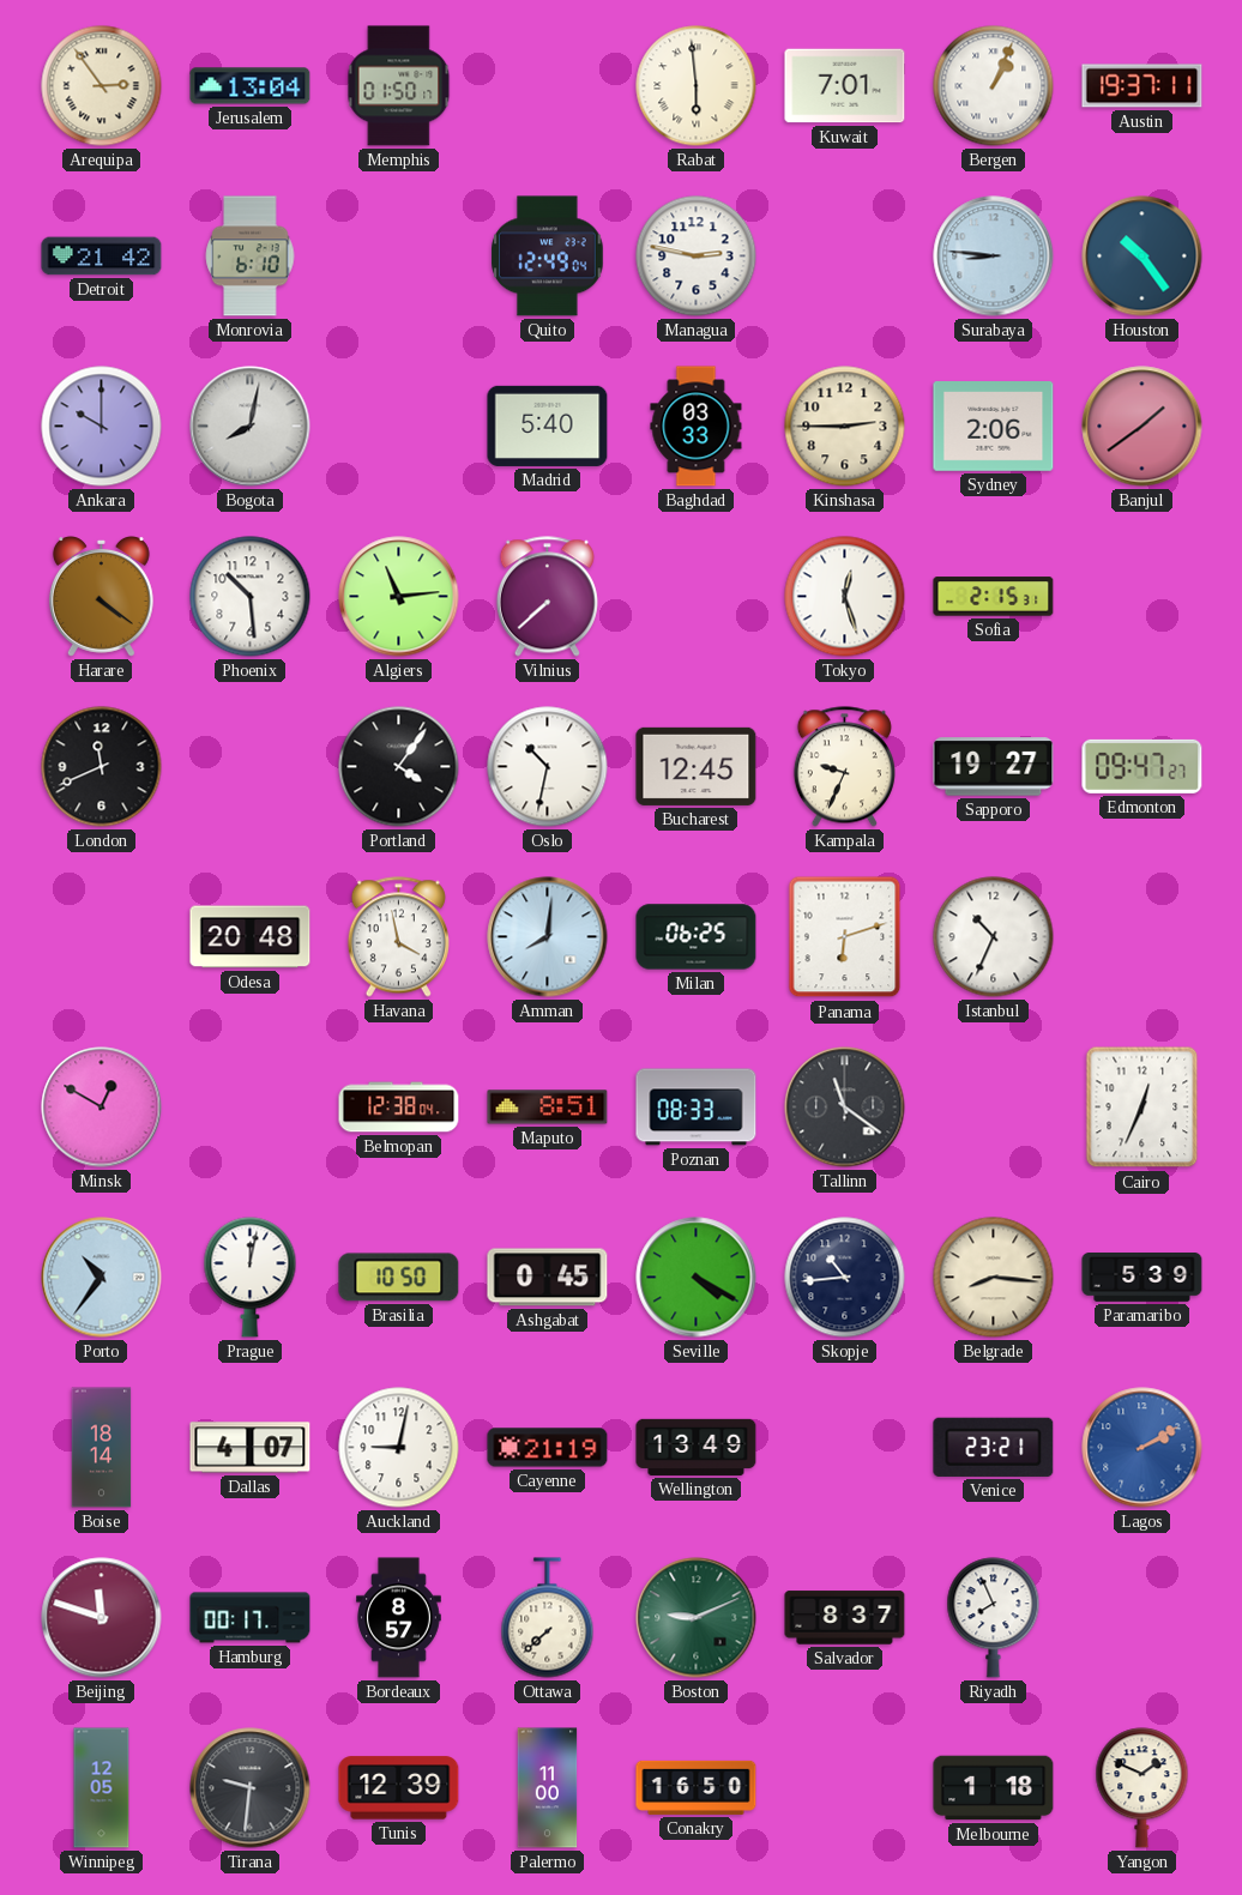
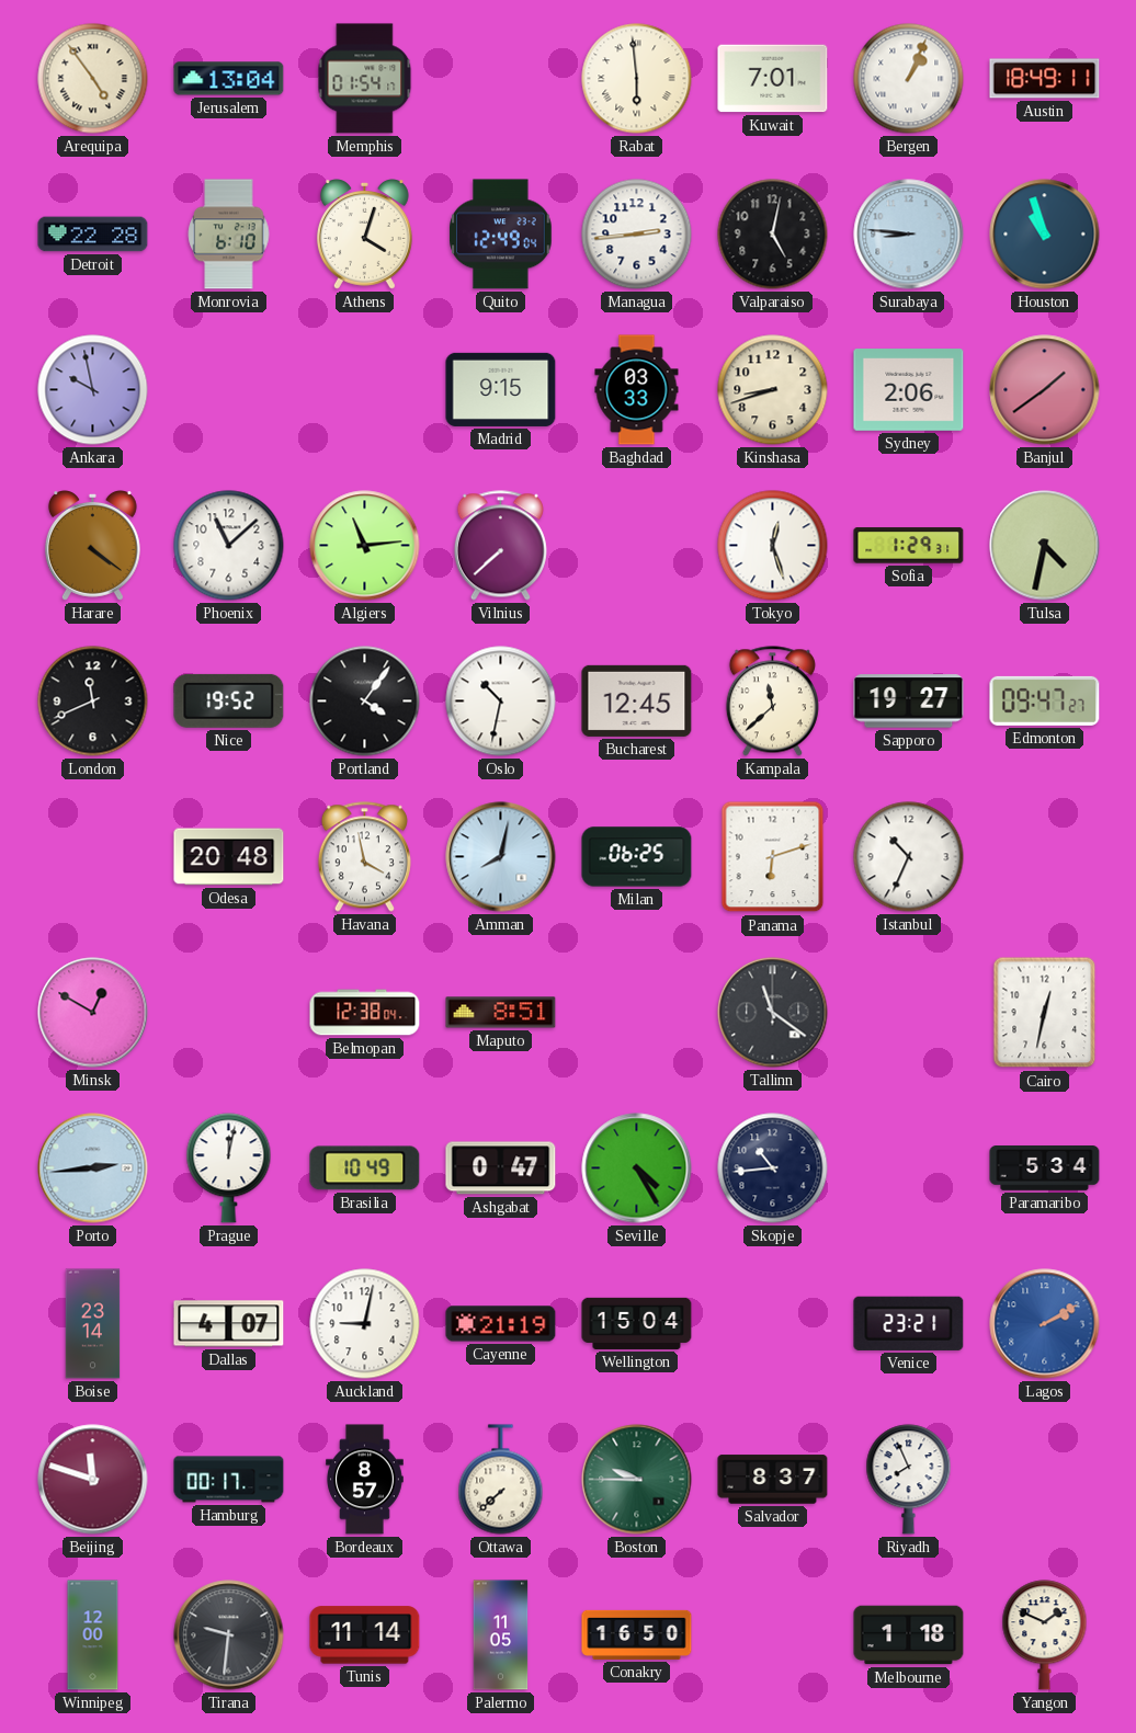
Arequipa: 2:54 -> 4:54 (93, 79)
Memphis: 01:50 -> 01:54 (365, 79)
Austin: 19:37 -> 18:49 (1045, 79)
Detroit: 21:42 -> 22:28 (93, 235)
Athens: none -> 4:03 (364, 235)
Managua: 2:47 -> 2:44 (637, 235)
Valparaiso: none -> 5:02 (773, 235)
Houston: 10:24 -> 10:57 (1045, 235)
Ankara: 10:00 -> 9:58 (93, 390)
Bogota: 8:02 -> none (251, 427)
Madrid: 5:40 -> 9:15 (501, 389)
Kinshasa: 2:45 -> 8:42 (773, 390)
Phoenix: 10:29 -> 11:08 (229, 546)
Sofia: 2:15 -> 1:29 (909, 546)
Tulsa: none -> 4:32 (1045, 546)
Nice: none -> 19:52 (229, 700)
Kampala: 9:34 -> 11:38 (772, 702)
Amman: 8:01 -> 8:02 (501, 857)
Poznan: 08:33 -> none (697, 1108)
Cairo: 12:34 -> 12:32 (1045, 1013)
Porto: 10:36 -> 2:44 (93, 1168)
Brasilia: 10:50 -> 10:49 (365, 1168)
Ashgabat: 0:45 -> 0:47 (501, 1168)
Seville: 4:20 -> 4:25 (637, 1168)
Belgrade: 8:16 -> none (994, 1278)
Paramaribo: 5:39 -> 5:34 (1045, 1168)
Boise: 18:14 -> 23:14 (93, 1324)
Wellington: 13:49 -> 15:04 (637, 1323)
Boston: 9:11 -> 9:45 (637, 1480)
Winnipeg: 12:05 -> 12:00 (93, 1635)
Tunis: 12:39 -> 11:14 (365, 1635)
Palermo: 11:00 -> 11:05 (501, 1635)
